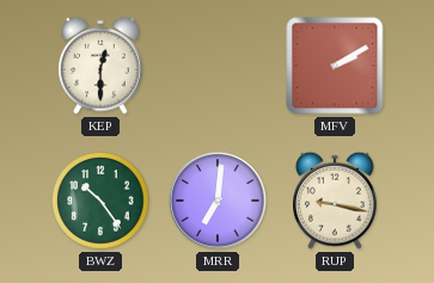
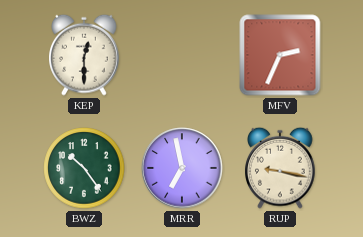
MFV: 2:10 -> 2:34 (280, 55)
MRR: 7:01 -> 6:58 (182, 168)
